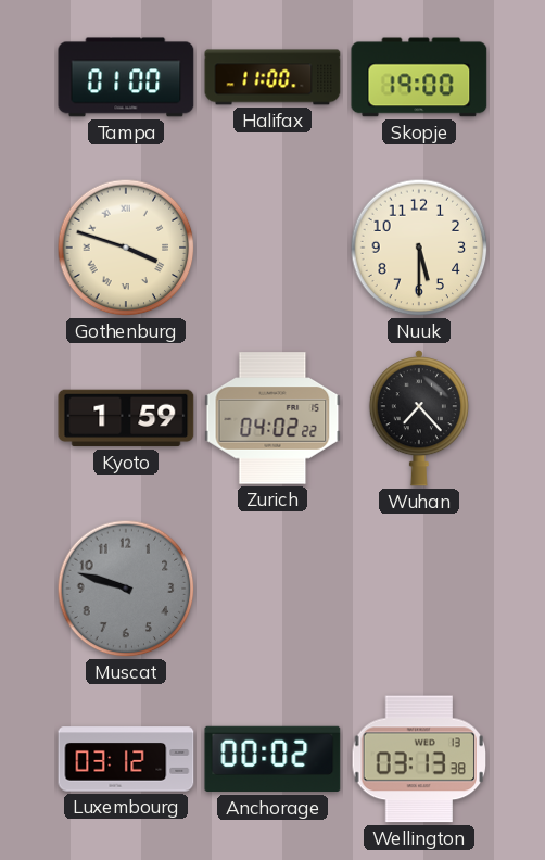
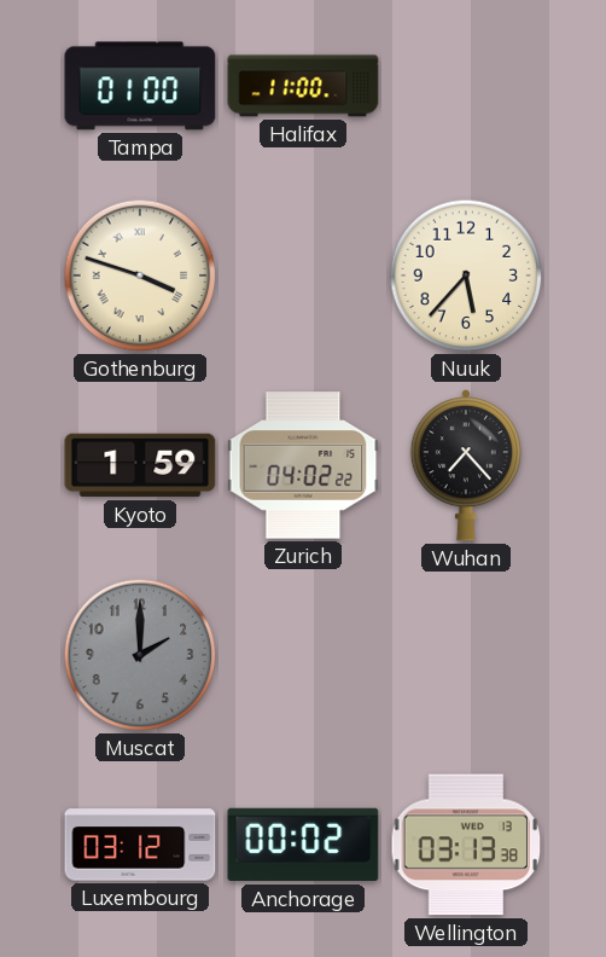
Skopje: 19:00 -> none (419, 77)
Nuuk: 5:30 -> 5:37 (466, 275)
Muscat: 9:48 -> 2:00 (140, 655)
